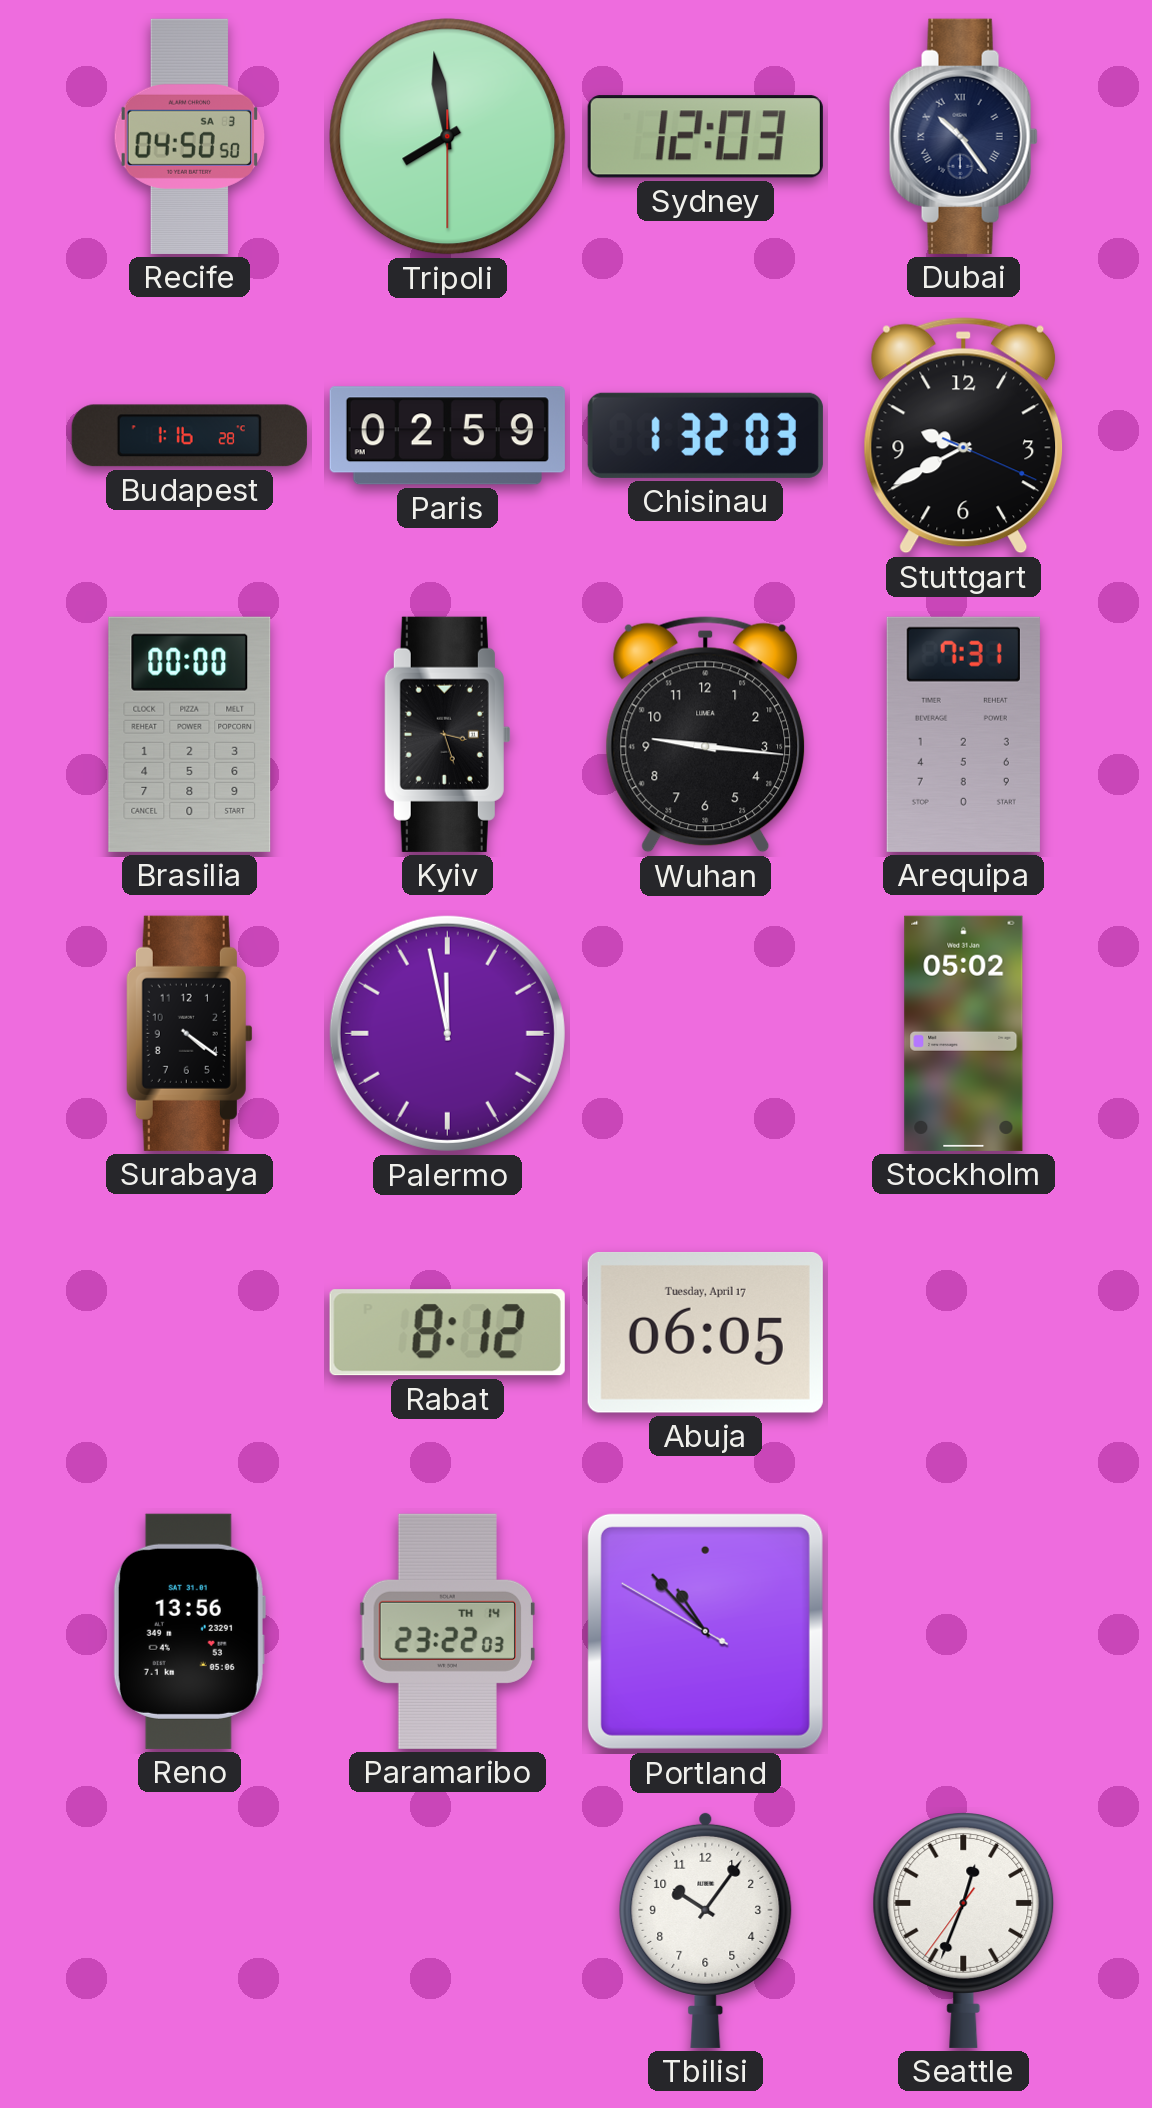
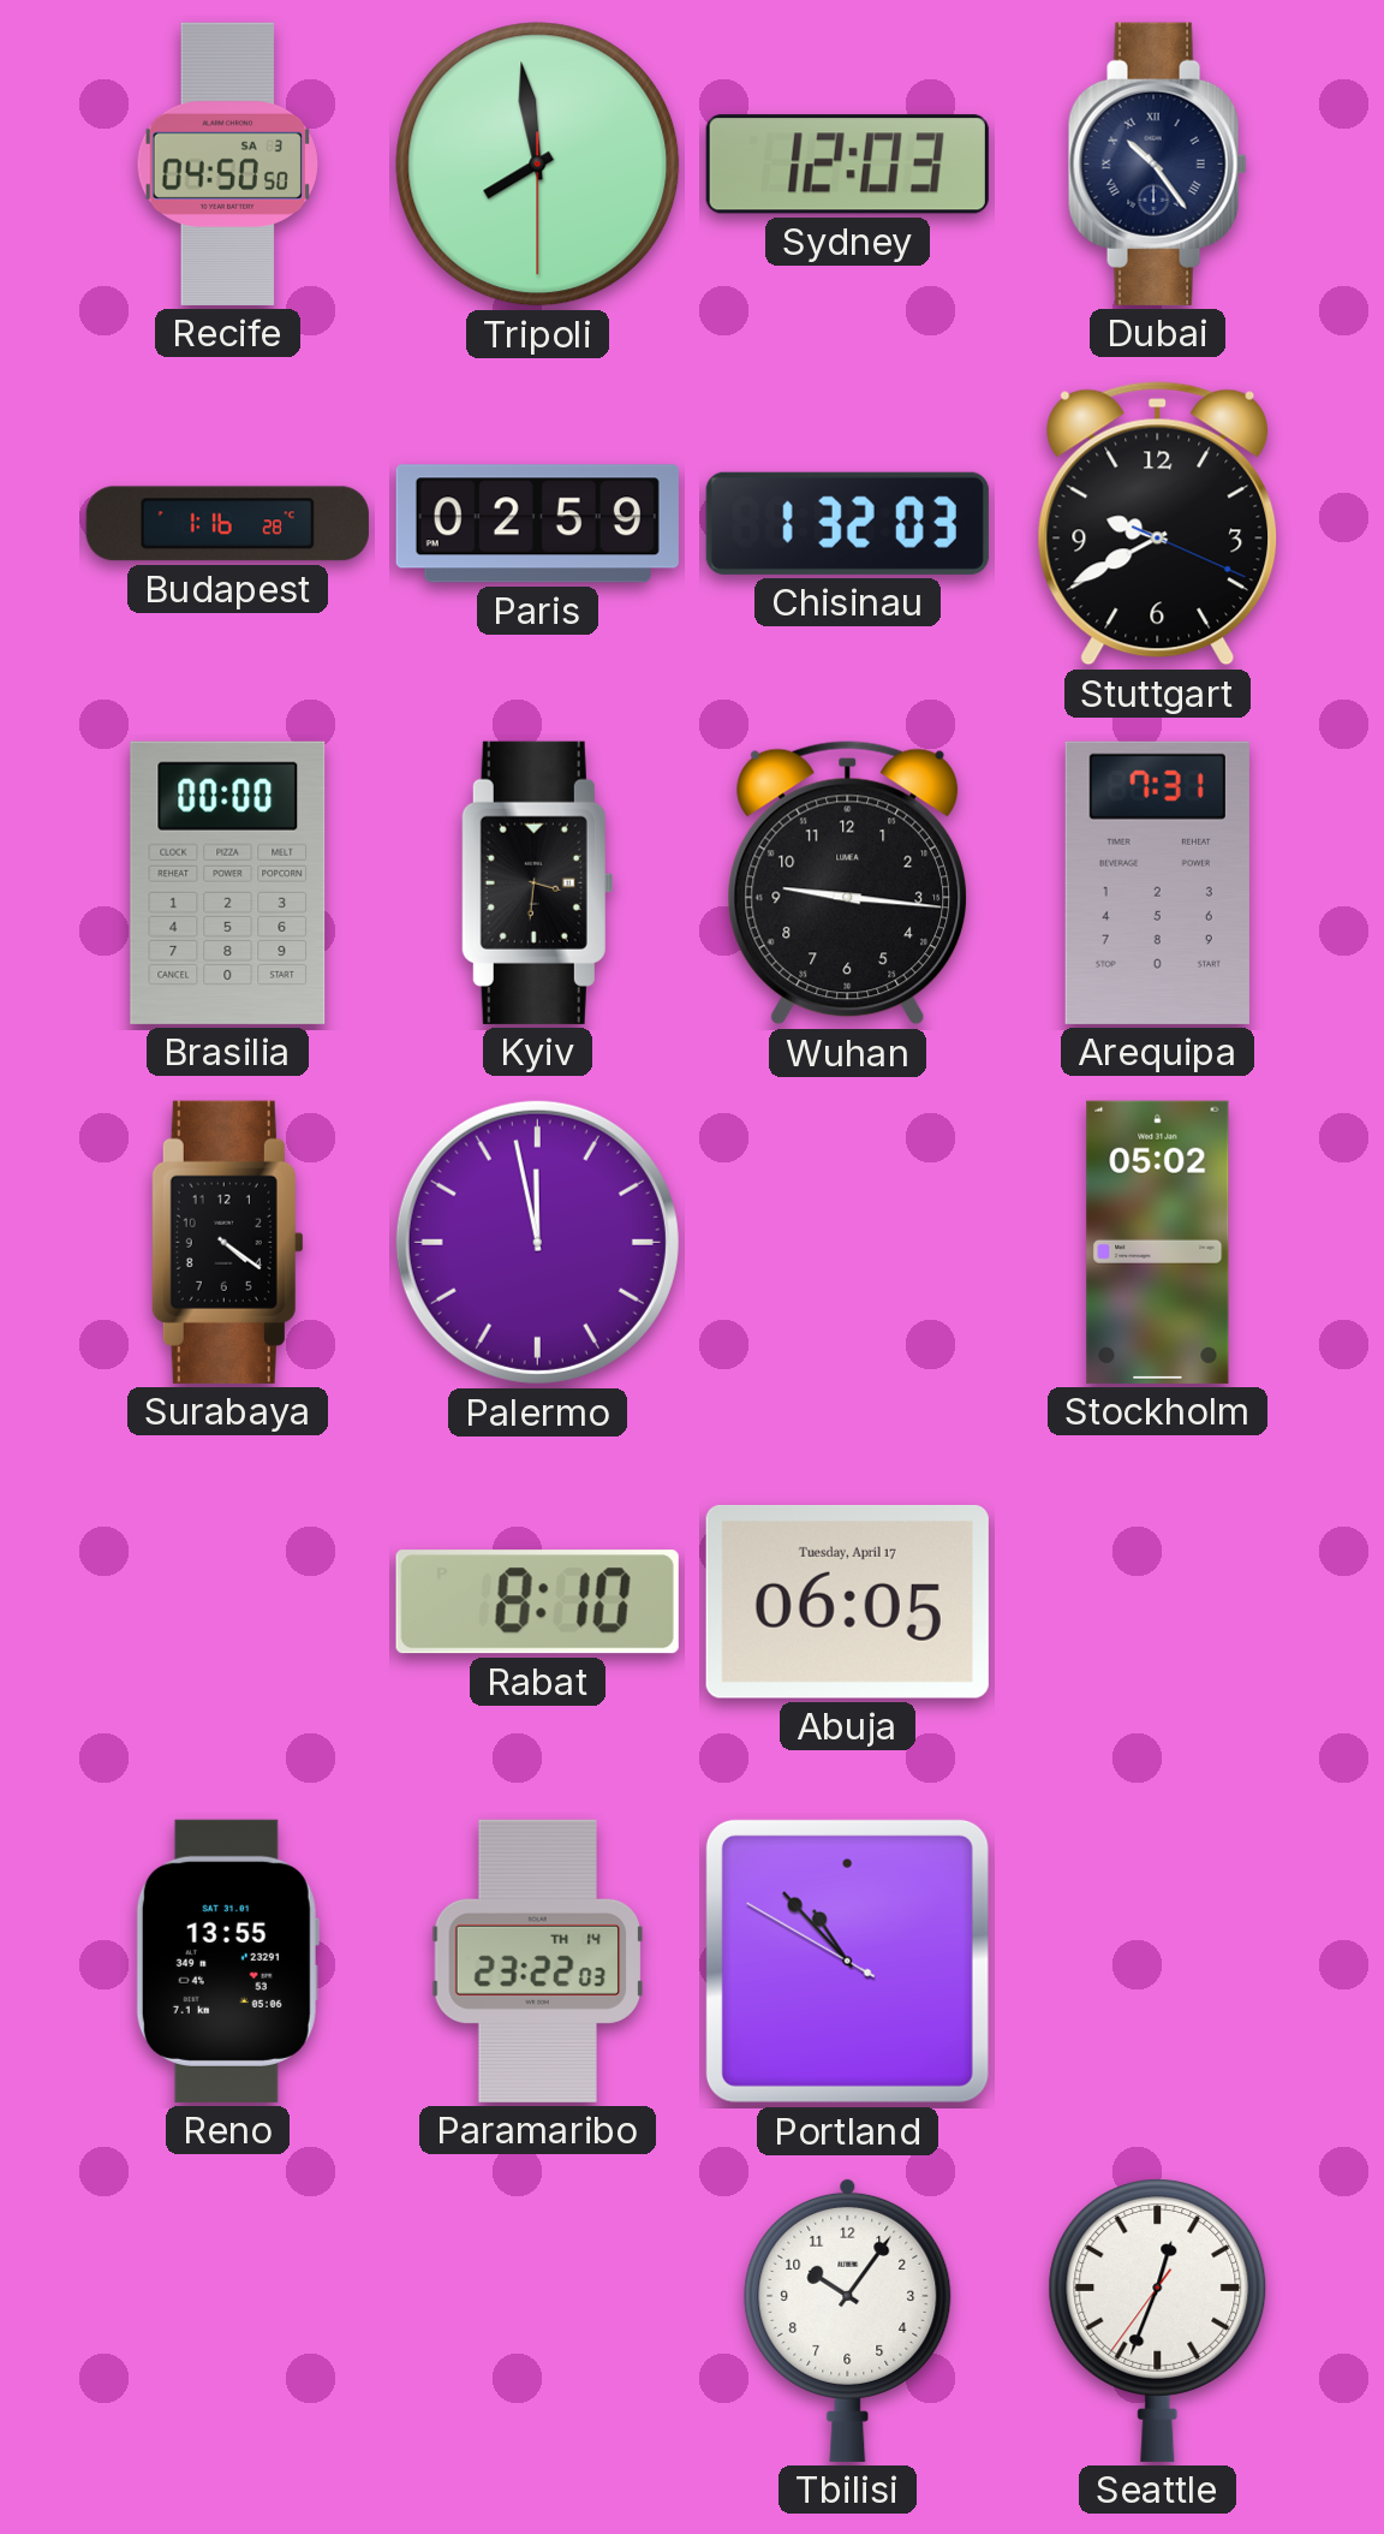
Kyiv: 3:27 -> 3:31 (537, 882)
Rabat: 8:12 -> 8:10 (537, 1602)
Reno: 13:56 -> 13:55 (227, 1961)
